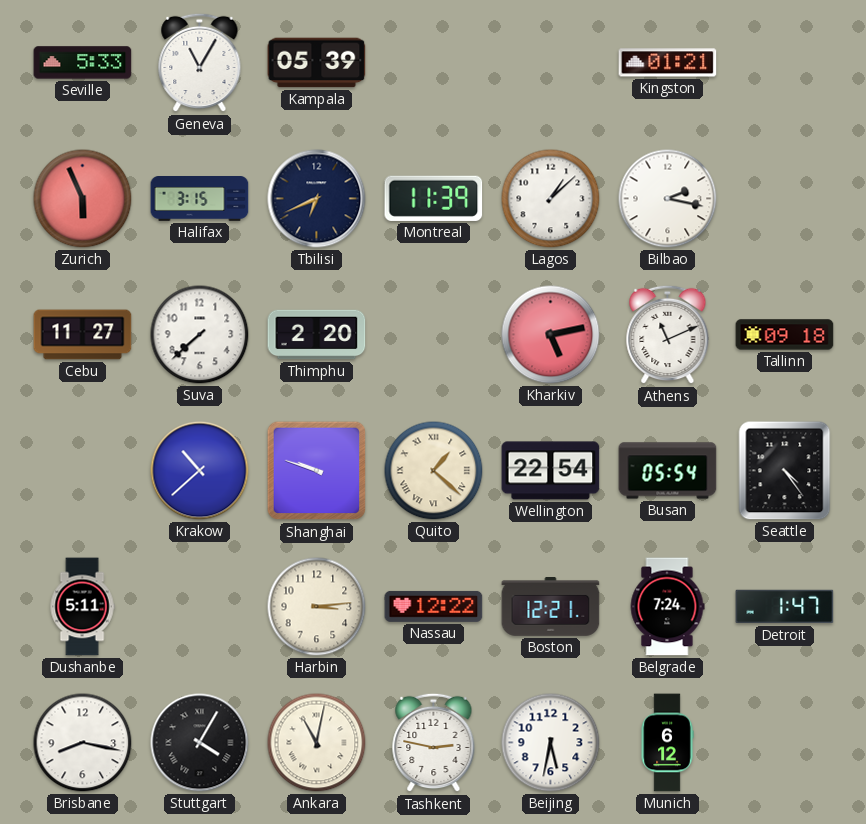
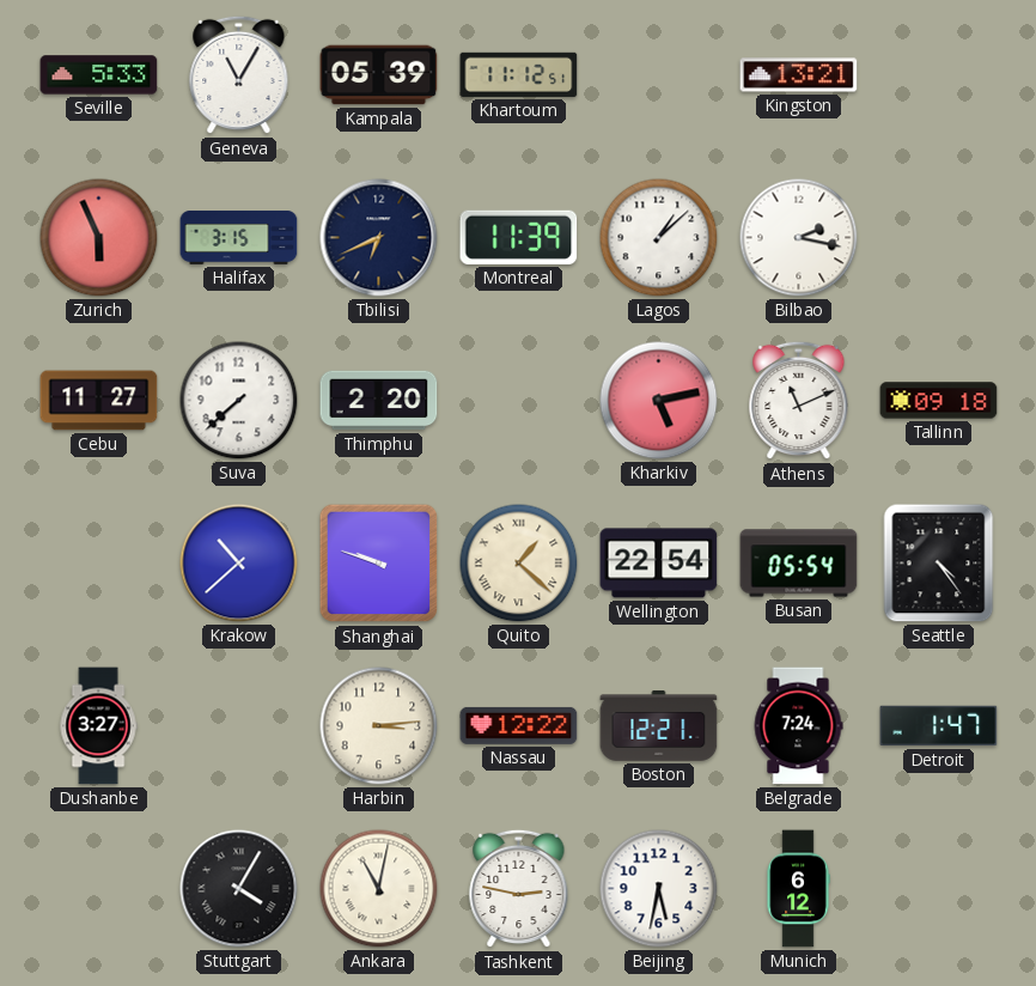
Khartoum: none -> 11:12 (519, 74)
Kingston: 01:21 -> 13:21 (799, 75)
Dushanbe: 5:11 -> 3:27 (98, 726)
Brisbane: 8:17 -> none (83, 743)
